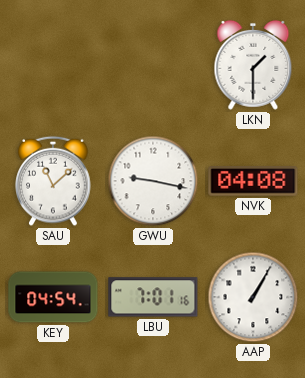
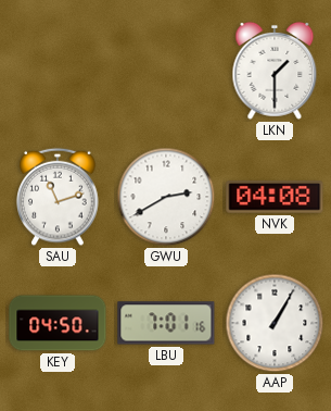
SAU: 11:08 -> 11:12 (58, 197)
GWU: 9:17 -> 2:40 (166, 197)
KEY: 04:54 -> 04:50 (58, 323)
